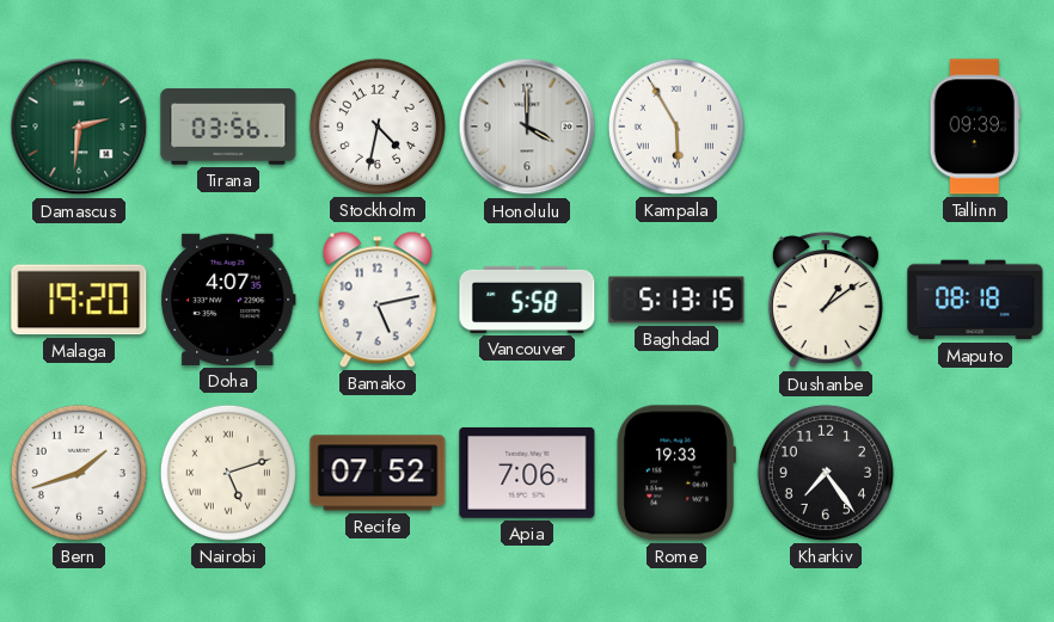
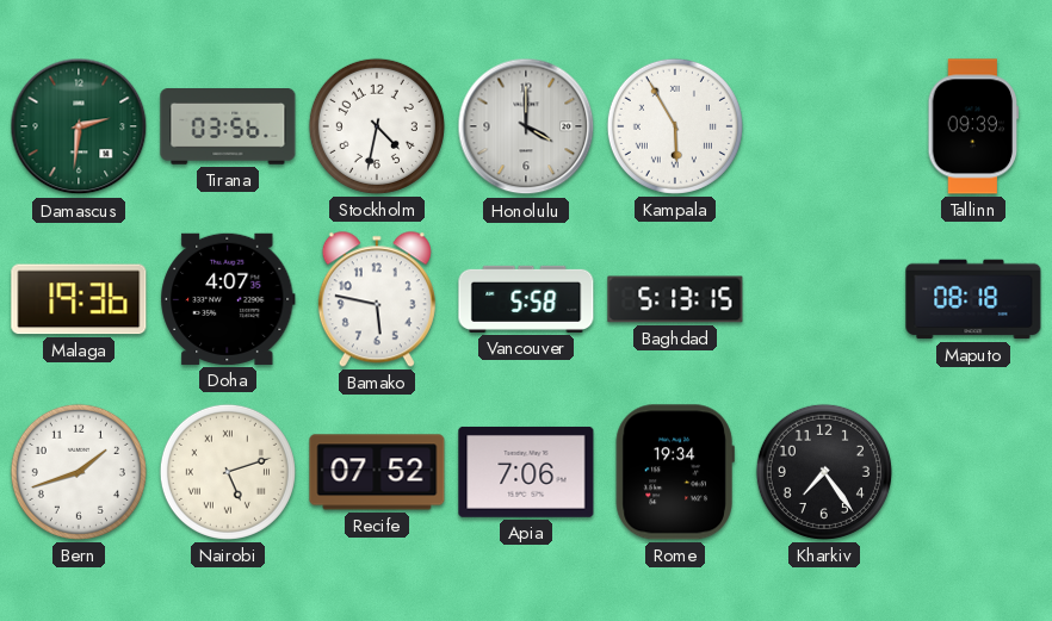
Malaga: 19:20 -> 19:36 (79, 299)
Bamako: 5:13 -> 5:47 (377, 299)
Dushanbe: 1:09 -> none (826, 301)
Rome: 19:33 -> 19:34 (675, 472)
